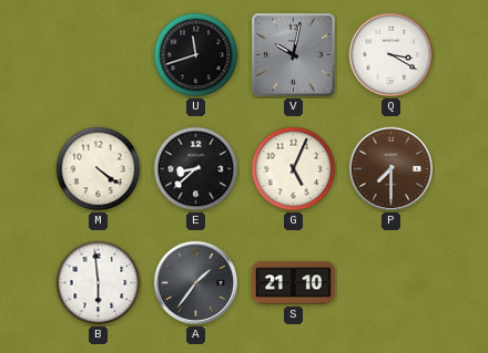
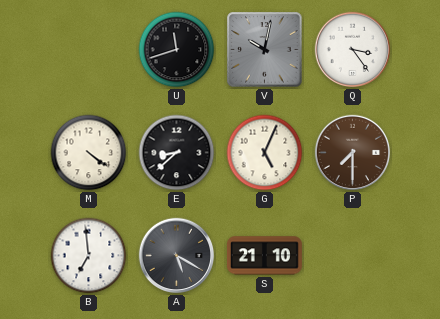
Q: 3:20 -> 3:24 (353, 50)
B: 5:59 -> 6:59 (89, 256)
A: 1:36 -> 5:20 (177, 256)
